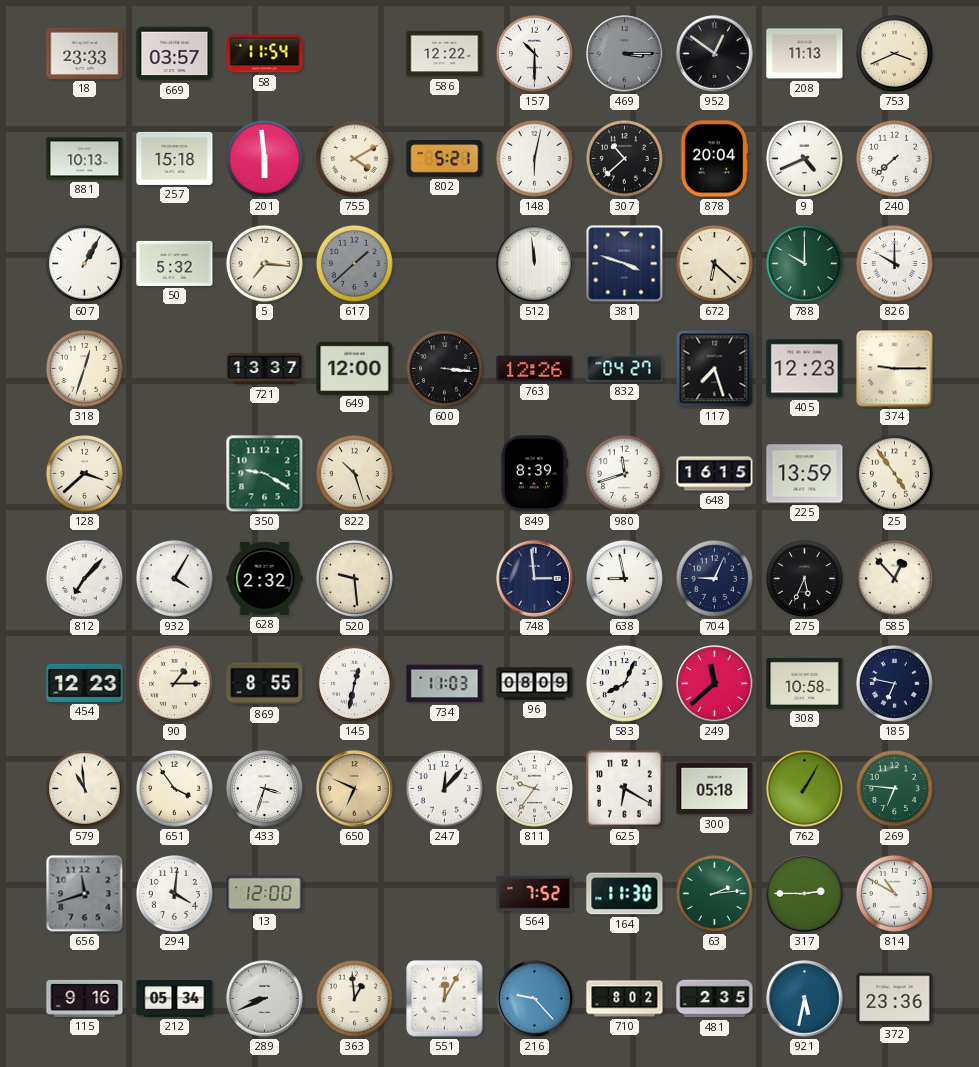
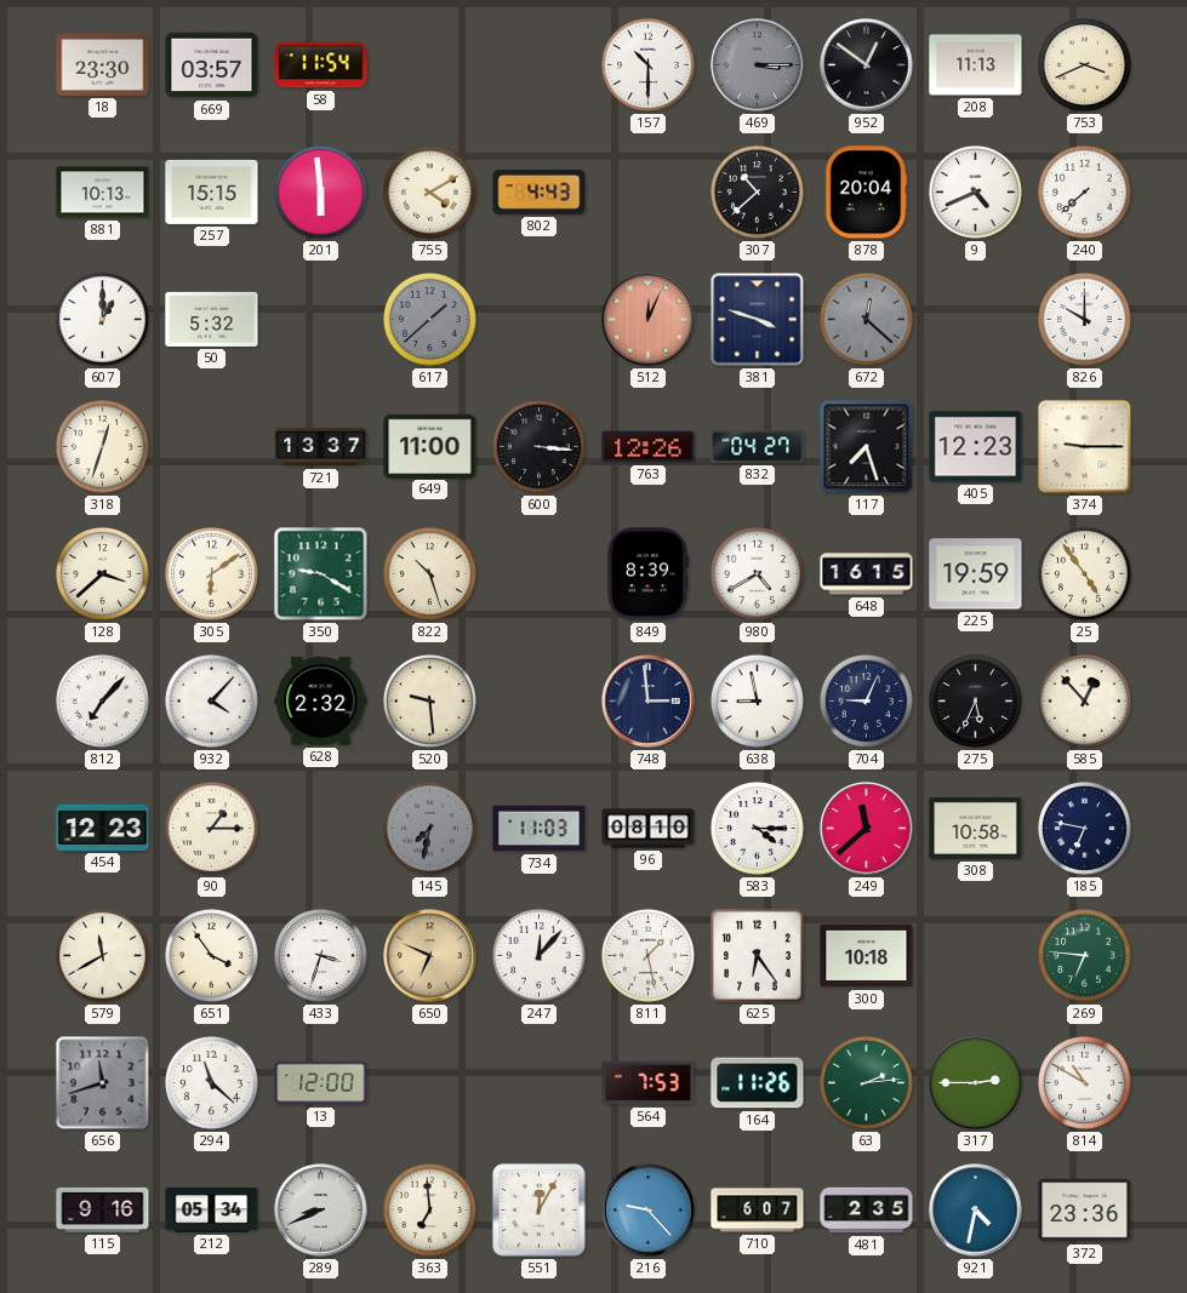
18: 23:33 -> 23:30 (103, 64)
586: 12:22 -> none (445, 54)
257: 15:18 -> 15:15 (212, 191)
802: 5:21 -> 4:43 (540, 193)
148: 6:02 -> none (534, 158)
607: 1:05 -> 1:00 (102, 319)
5: 7:16 -> none (264, 263)
512: 11:59 -> 12:04 (649, 320)
512 dial: white -> salmon (649, 320)
672: 6:22 -> 12:22 (866, 319)
672 dial: cream -> grey (866, 319)
788: 10:00 -> none (804, 263)
649: 12:00 -> 11:00 (430, 446)
305: none -> 6:09 (211, 573)
980: 11:42 -> 4:40 (757, 573)
225: 13:59 -> 19:59 (976, 574)
932: 4:05 -> 4:07 (211, 700)
869: 8:55 -> none (265, 684)
145: 12:32 -> 7:32 (429, 828)
145 dial: white -> grey (429, 828)
96: 08:09 -> 08:10 (649, 829)
583: 8:04 -> 4:15 (757, 828)
579: 10:59 -> 11:40 (102, 955)
811: 9:36 -> 1:28 (647, 955)
625: 6:20 -> 6:24 (758, 956)
300: 05:18 -> 10:18 (867, 956)
762: 1:05 -> none (804, 788)
294: 4:01 -> 11:22 (211, 1082)
564: 7:52 -> 7:53 (649, 1083)
164: 11:30 -> 11:26 (758, 1083)
363: 12:59 -> 6:59 (429, 1209)
710: 8:02 -> 6:07 (758, 1211)
921: 5:32 -> 4:32 (976, 1211)
